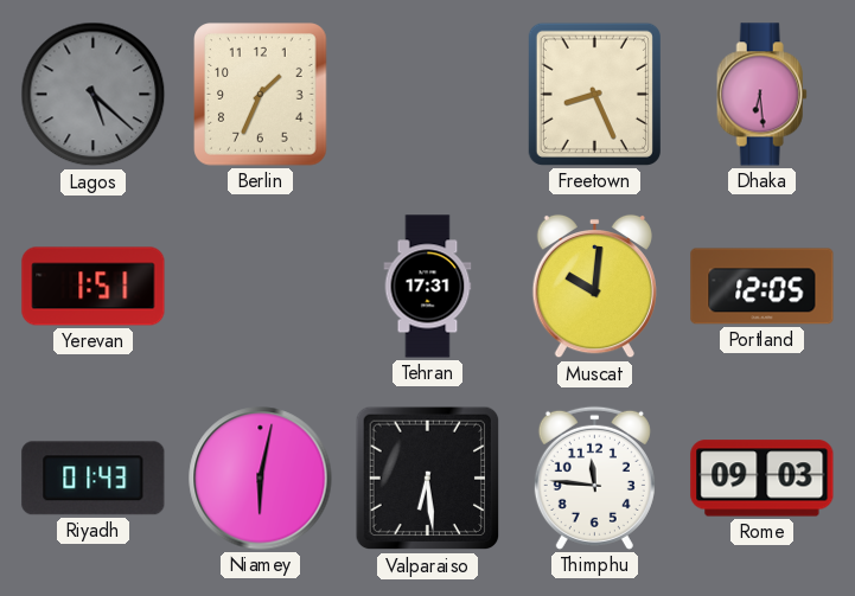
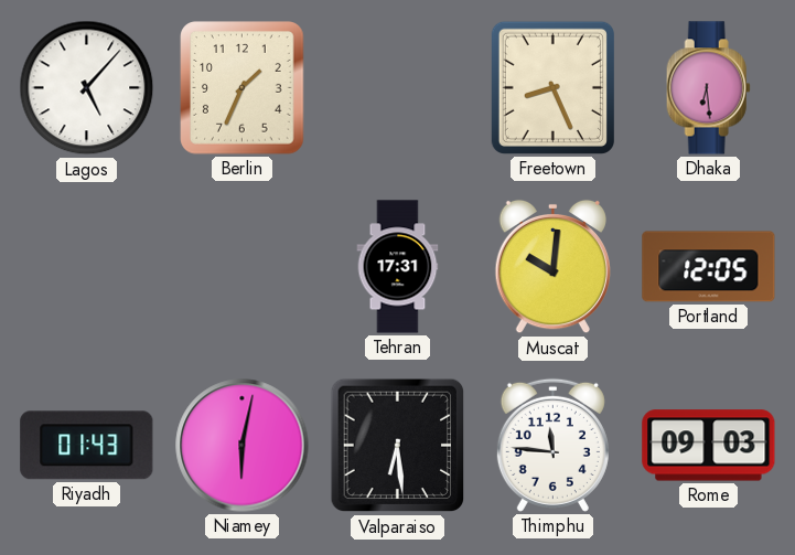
Lagos: 5:22 -> 5:07 (87, 88)
Lagos dial: grey -> white (87, 88)
Yerevan: 1:51 -> none (94, 287)
